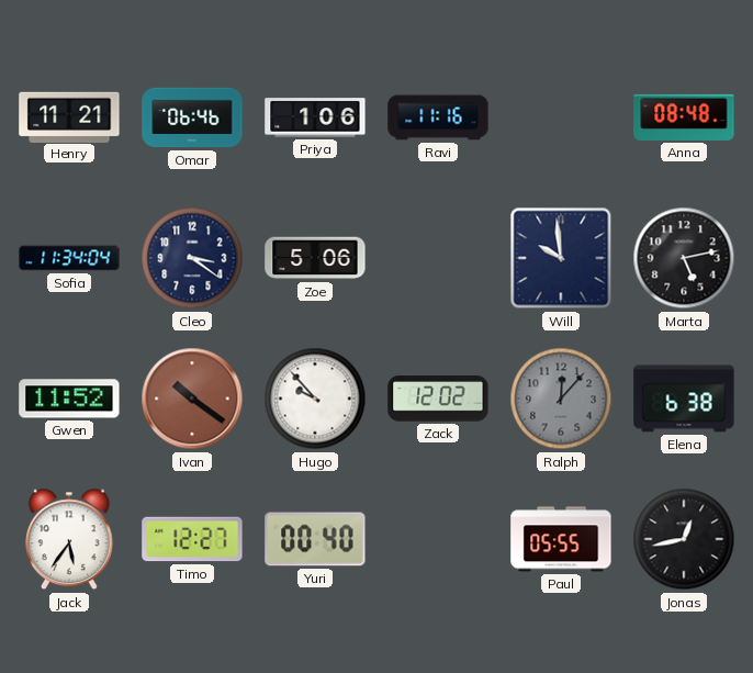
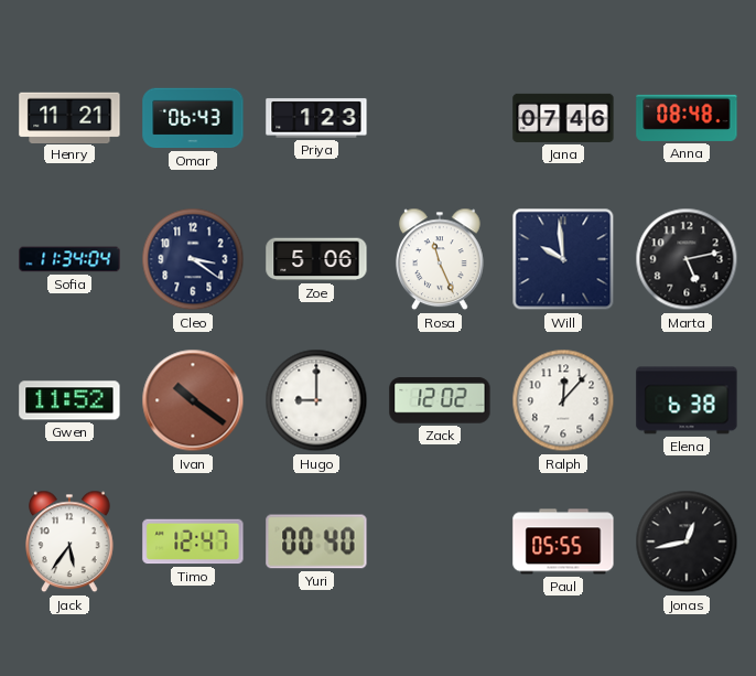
Omar: 06:46 -> 06:43 (193, 118)
Priya: 1:06 -> 1:23 (316, 118)
Ravi: 11:16 -> none (438, 117)
Jana: none -> 07:46 (563, 118)
Rosa: none -> 11:26 (441, 259)
Hugo: 9:53 -> 9:00 (316, 400)
Ralph dial: grey -> white (563, 400)
Timo: 12:27 -> 12:47 (193, 541)
